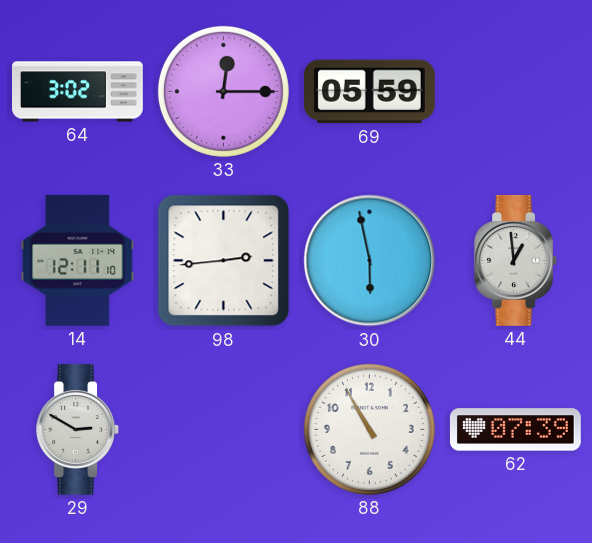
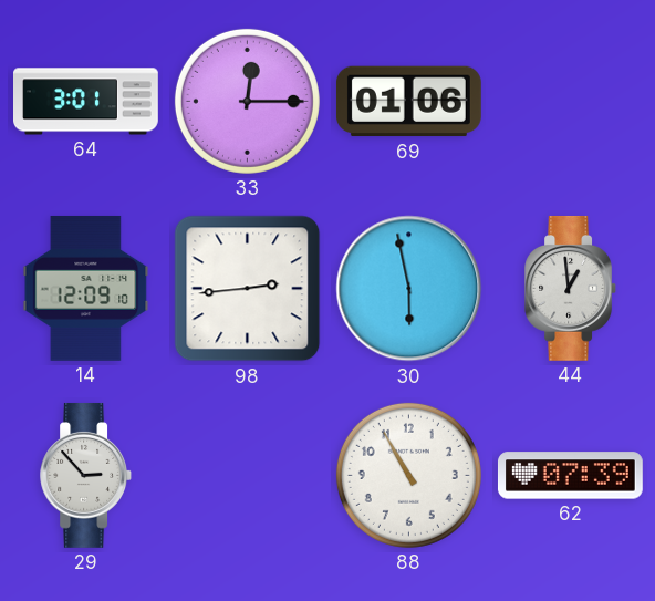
64: 3:02 -> 3:01 (86, 102)
69: 05:59 -> 01:06 (408, 102)
14: 12:11 -> 12:09 (86, 288)
29: 2:50 -> 2:53 (86, 475)
